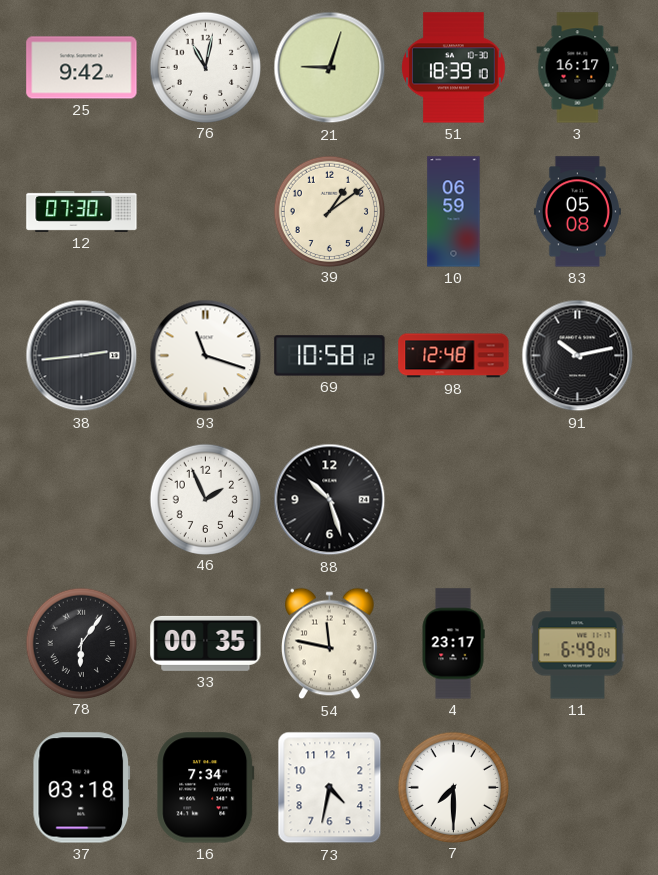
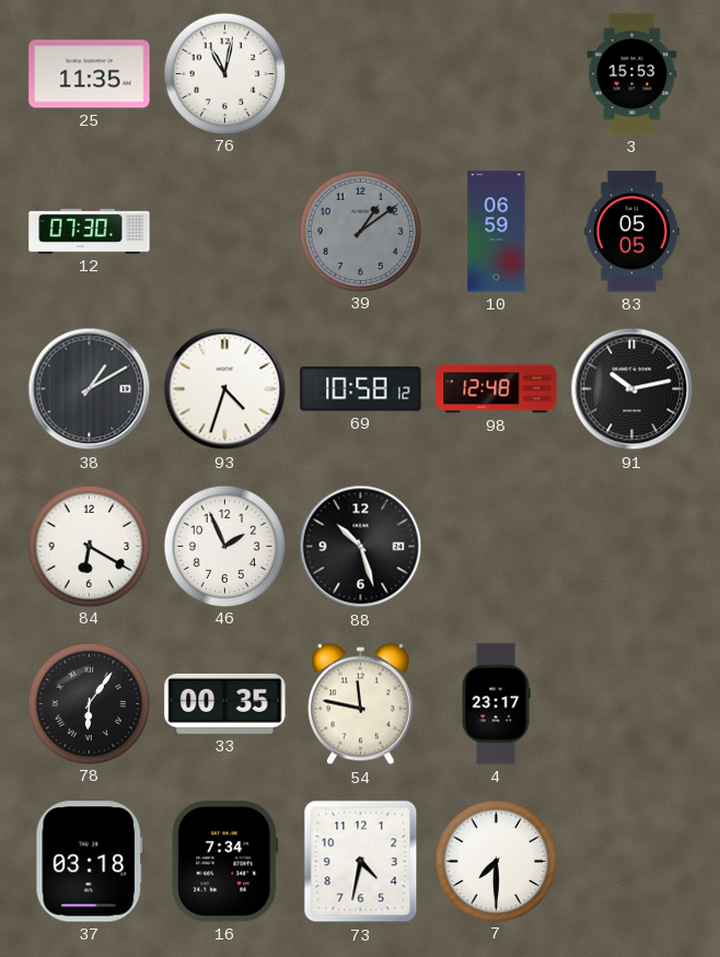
25: 9:42 -> 11:35 (90, 74)
21: 9:03 -> none (330, 68)
51: 18:39 -> none (454, 68)
3: 16:17 -> 15:53 (632, 74)
39 dial: cream -> grey (360, 231)
83: 05:08 -> 05:05 (631, 232)
38: 2:44 -> 1:10 (90, 389)
93: 11:18 -> 4:33 (225, 389)
84: none -> 6:20 (89, 546)
11: 6:49 -> none (578, 644)
